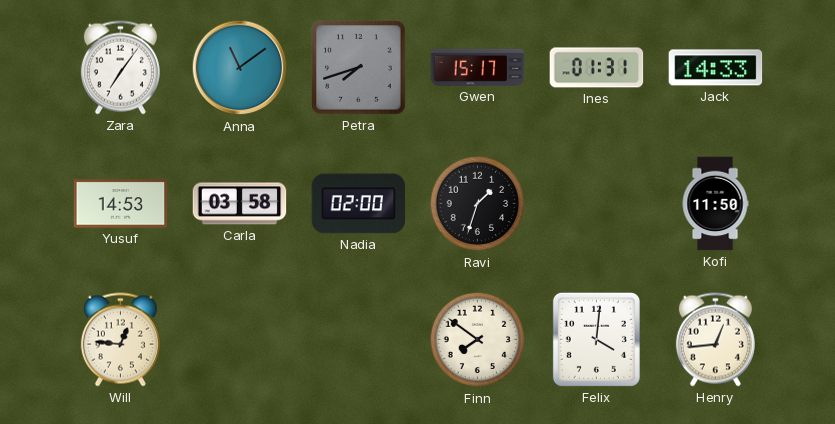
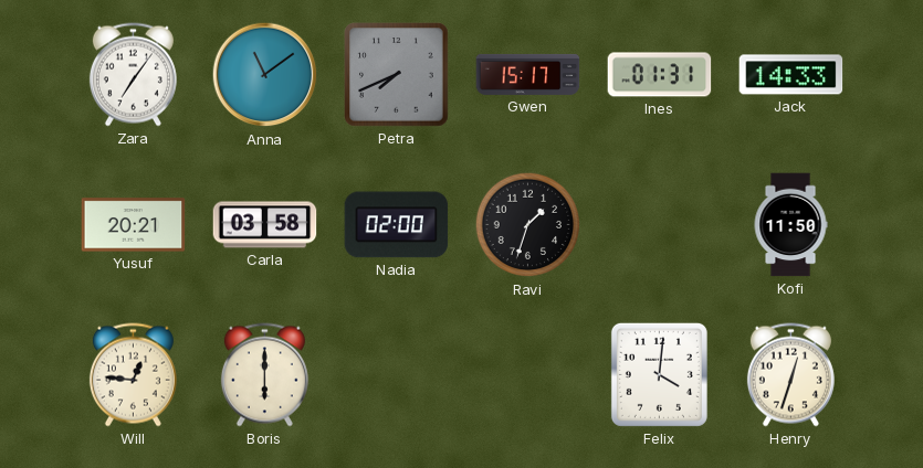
Petra: 7:42 -> 7:41 (397, 75)
Yusuf: 14:53 -> 20:21 (134, 225)
Boris: none -> 6:00 (264, 375)
Finn: 7:51 -> none (478, 340)
Henry: 12:44 -> 12:33 (790, 375)
